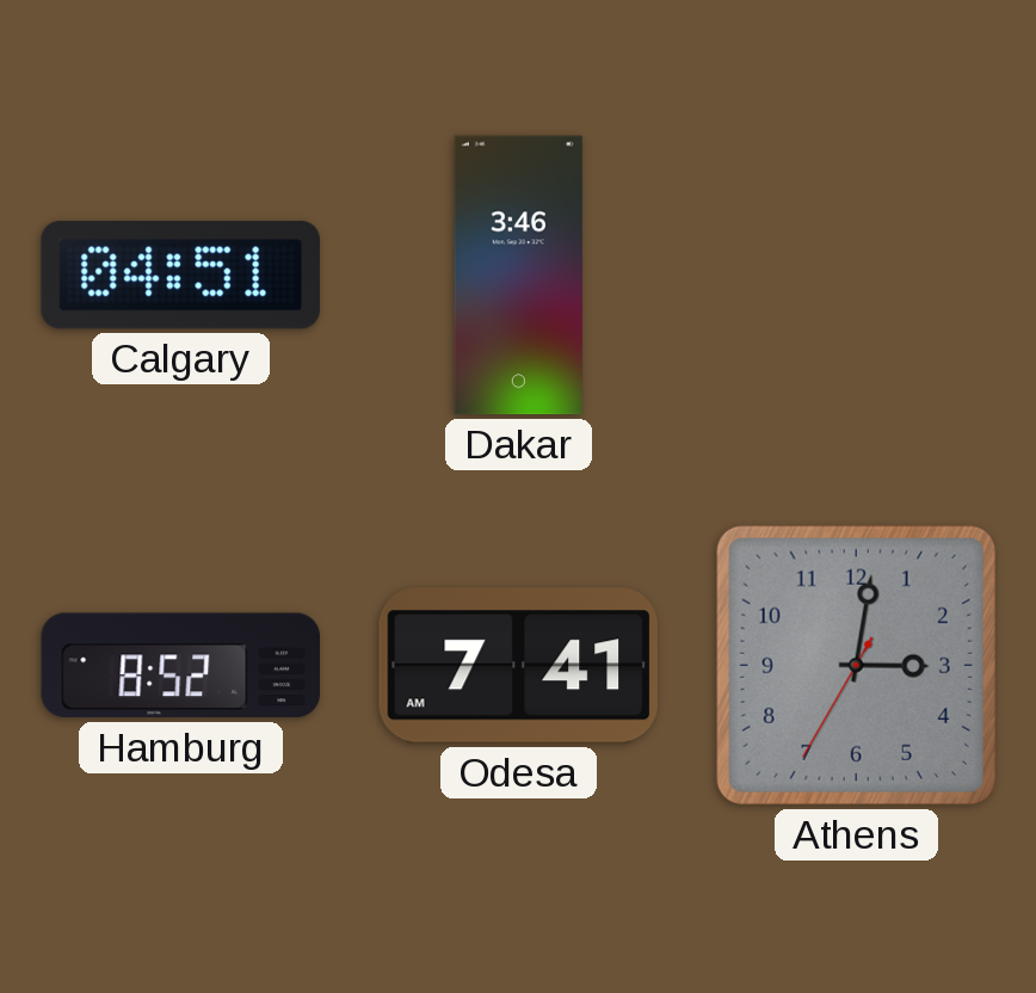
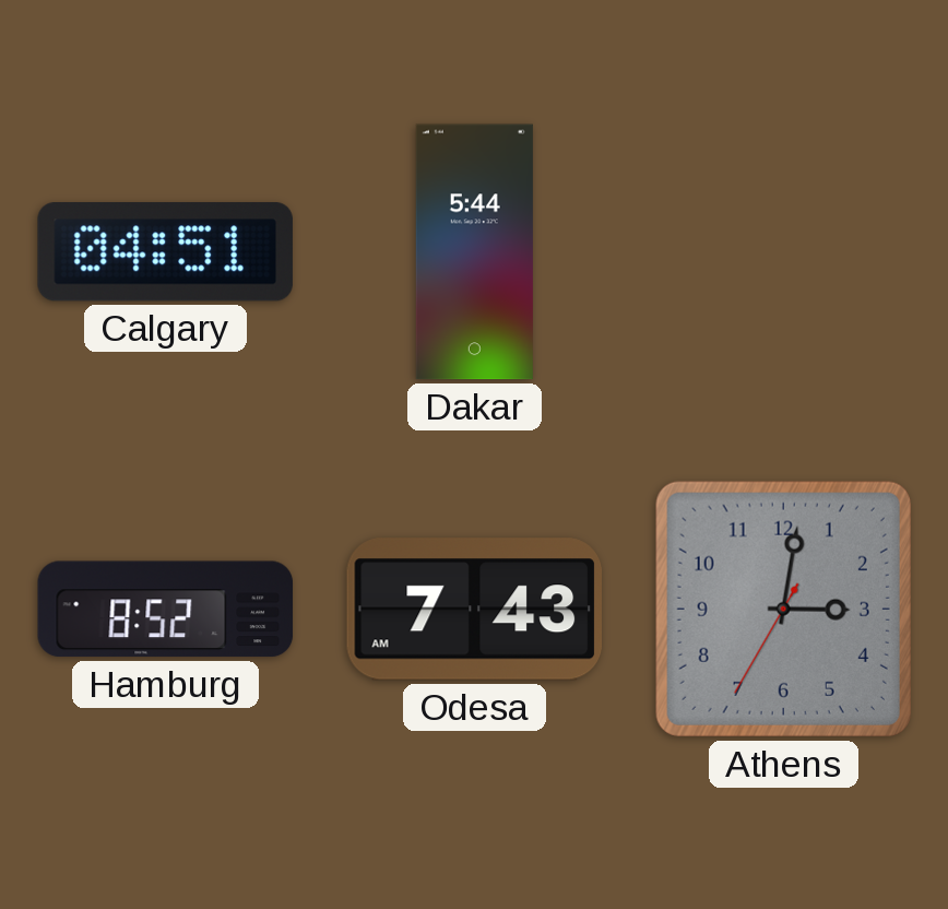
Dakar: 3:46 -> 5:44 (474, 252)
Odesa: 7:41 -> 7:43 (474, 610)
